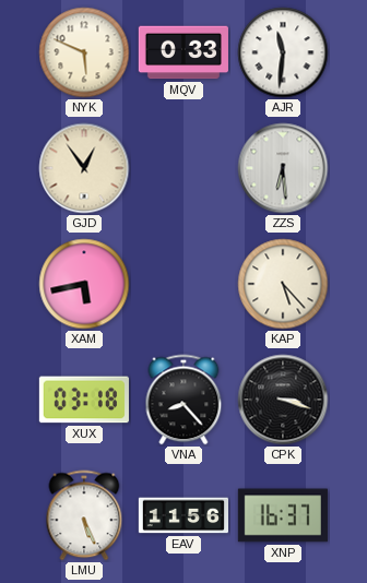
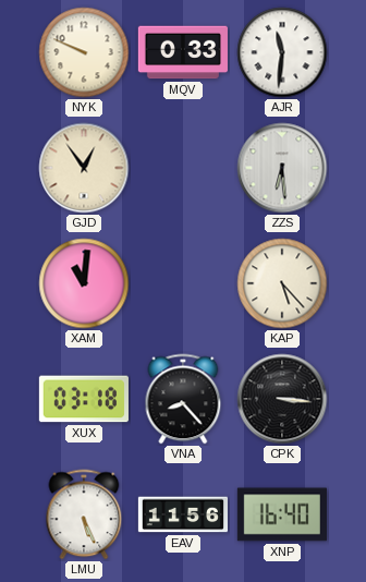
NYK: 5:49 -> 9:49 (84, 52)
XAM: 5:43 -> 11:01 (84, 283)
CPK: 3:18 -> 3:16 (282, 399)
XNP: 16:37 -> 16:40 (282, 514)
